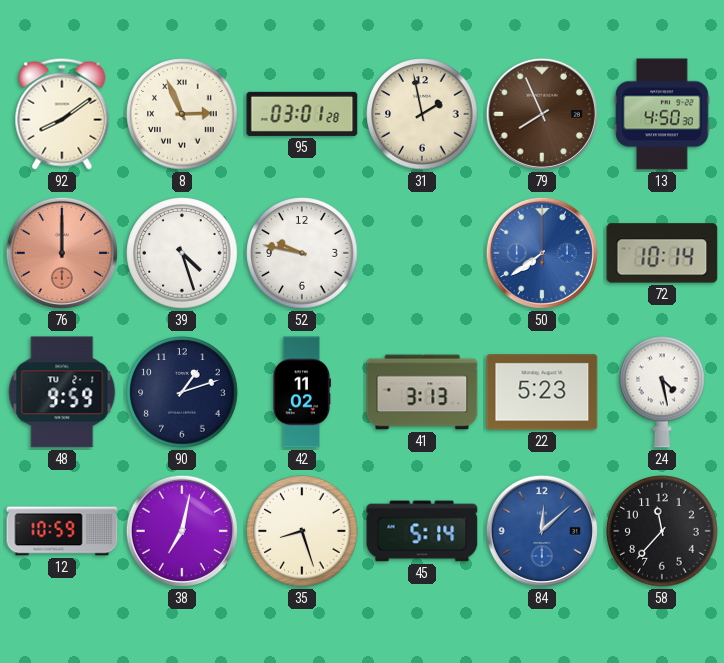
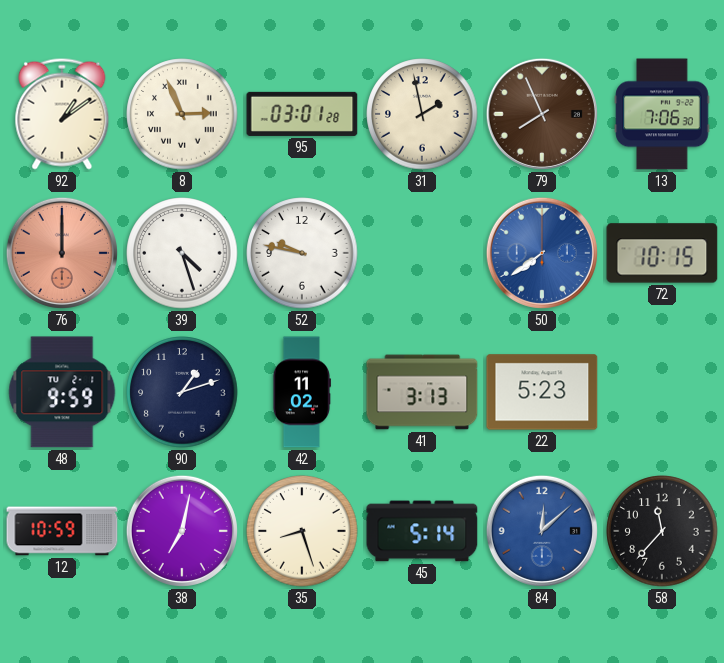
92: 8:09 -> 1:09 (62, 114)
13: 4:50 -> 7:06 (662, 114)
72: 10:14 -> 10:15 (662, 253)
24: 4:28 -> none (662, 392)
